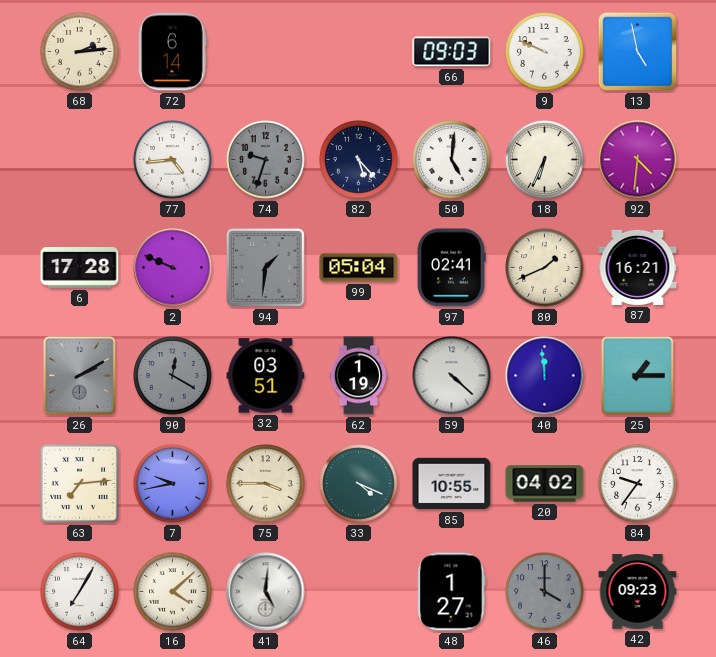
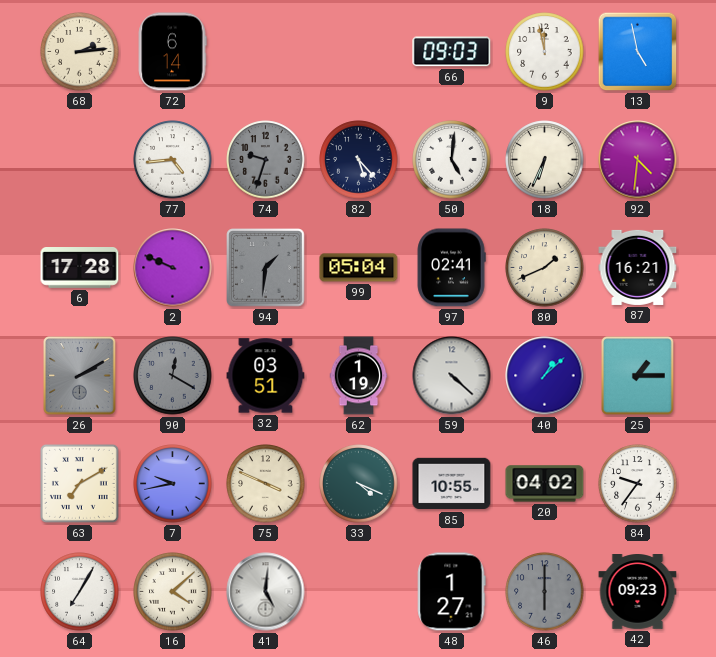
9: 9:49 -> 11:58 (545, 52)
40: 11:59 -> 1:08 (545, 376)
63: 7:14 -> 7:10 (79, 483)
75: 3:45 -> 3:49 (266, 484)
46: 4:00 -> 6:00 (545, 592)
